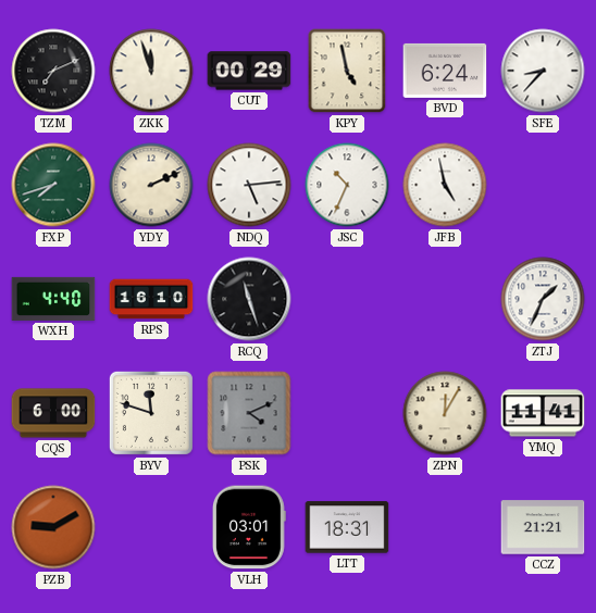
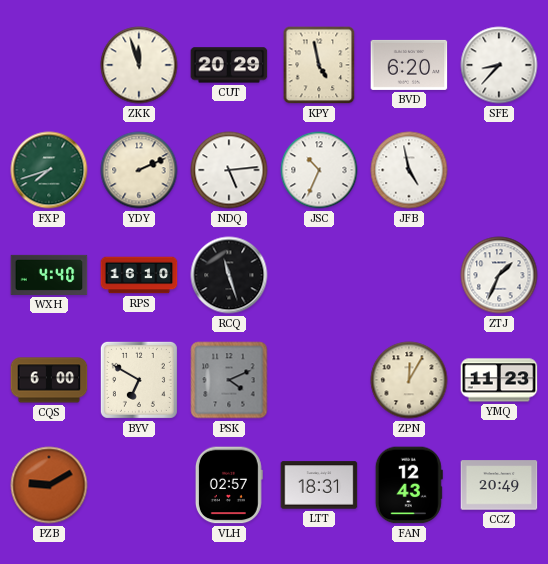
TZM: 7:11 -> none (53, 71)
CUT: 00:29 -> 20:29 (229, 65)
BVD: 6:24 -> 6:20 (409, 65)
BYV: 11:48 -> 6:50 (139, 380)
YMQ: 11:41 -> 11:23 (499, 380)
VLH: 03:01 -> 02:57 (229, 485)
FAN: none -> 12:43 (409, 485)
CCZ: 21:21 -> 20:49 (499, 485)
